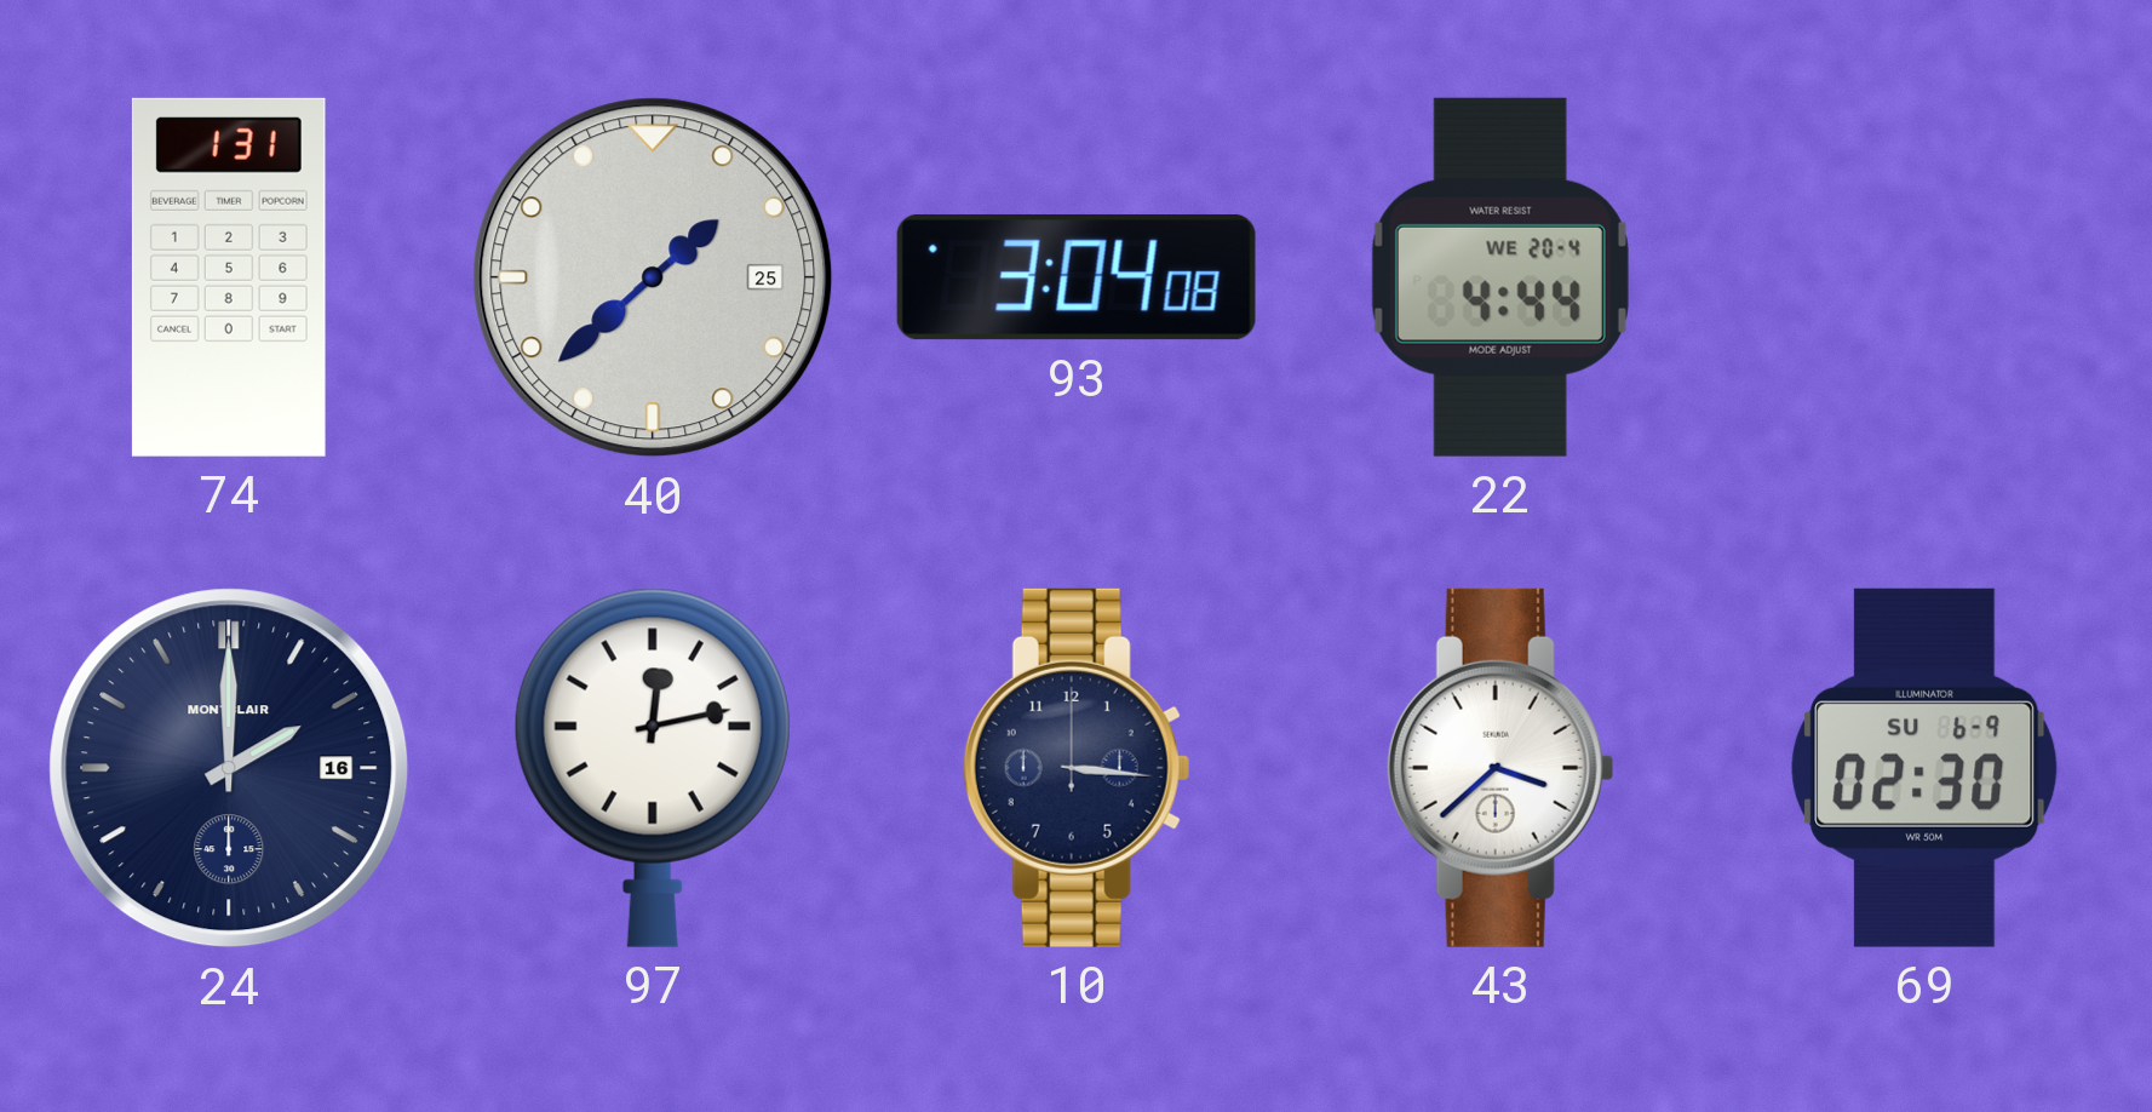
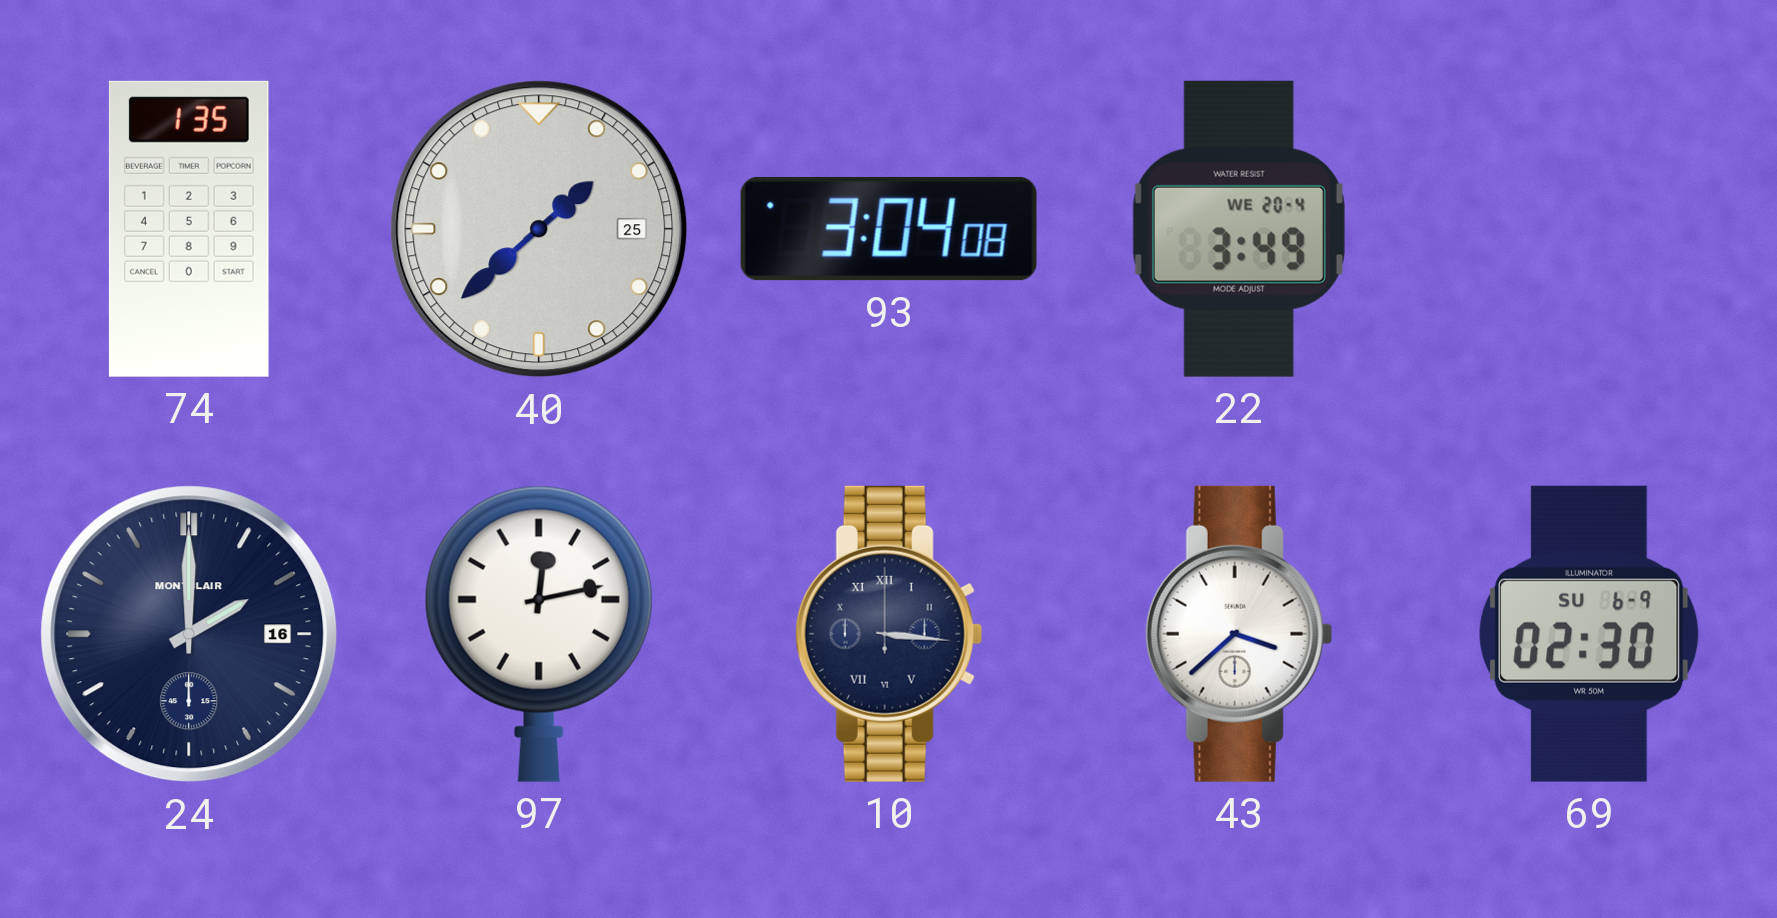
74: 1:31 -> 1:35 (189, 229)
22: 4:44 -> 3:49 (1239, 229)
10 numerals: Arabic -> Roman (889, 634)
